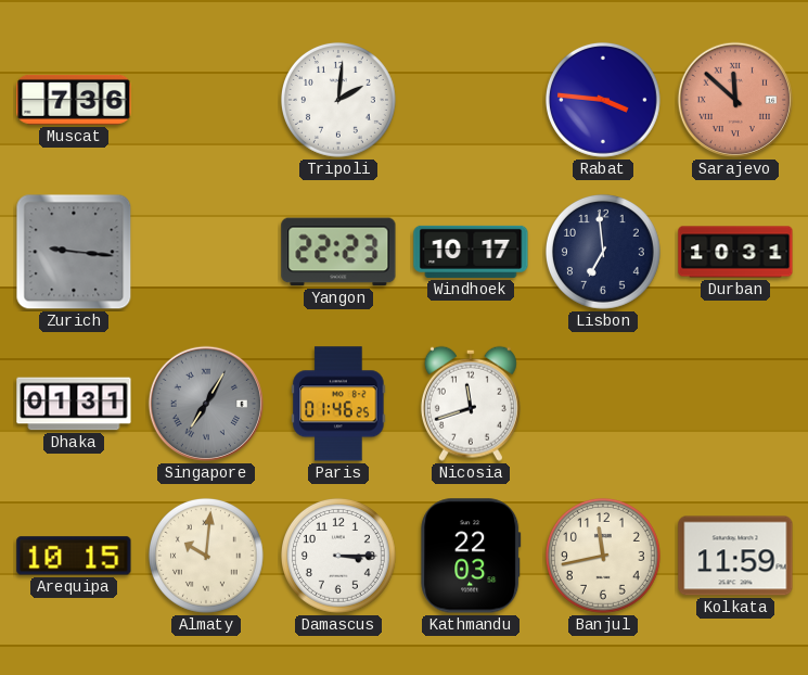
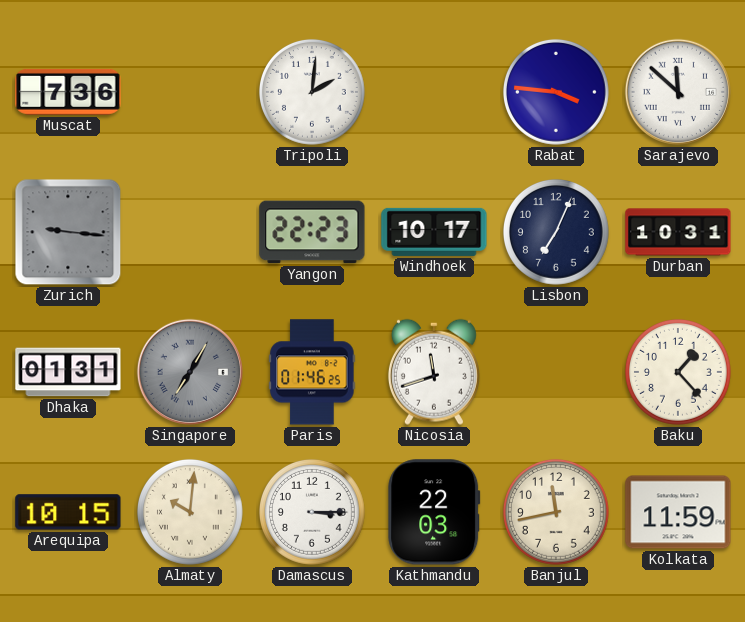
Sarajevo dial: salmon -> white (678, 92)
Lisbon: 6:59 -> 7:04 (556, 232)
Baku: none -> 1:23 (678, 372)
